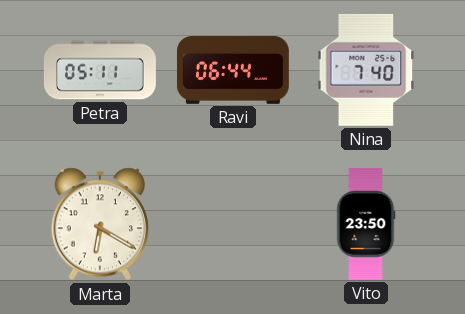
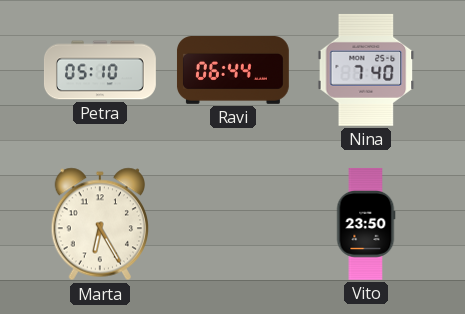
Petra: 05:11 -> 05:10 (100, 70)
Marta: 6:20 -> 6:25 (100, 224)
